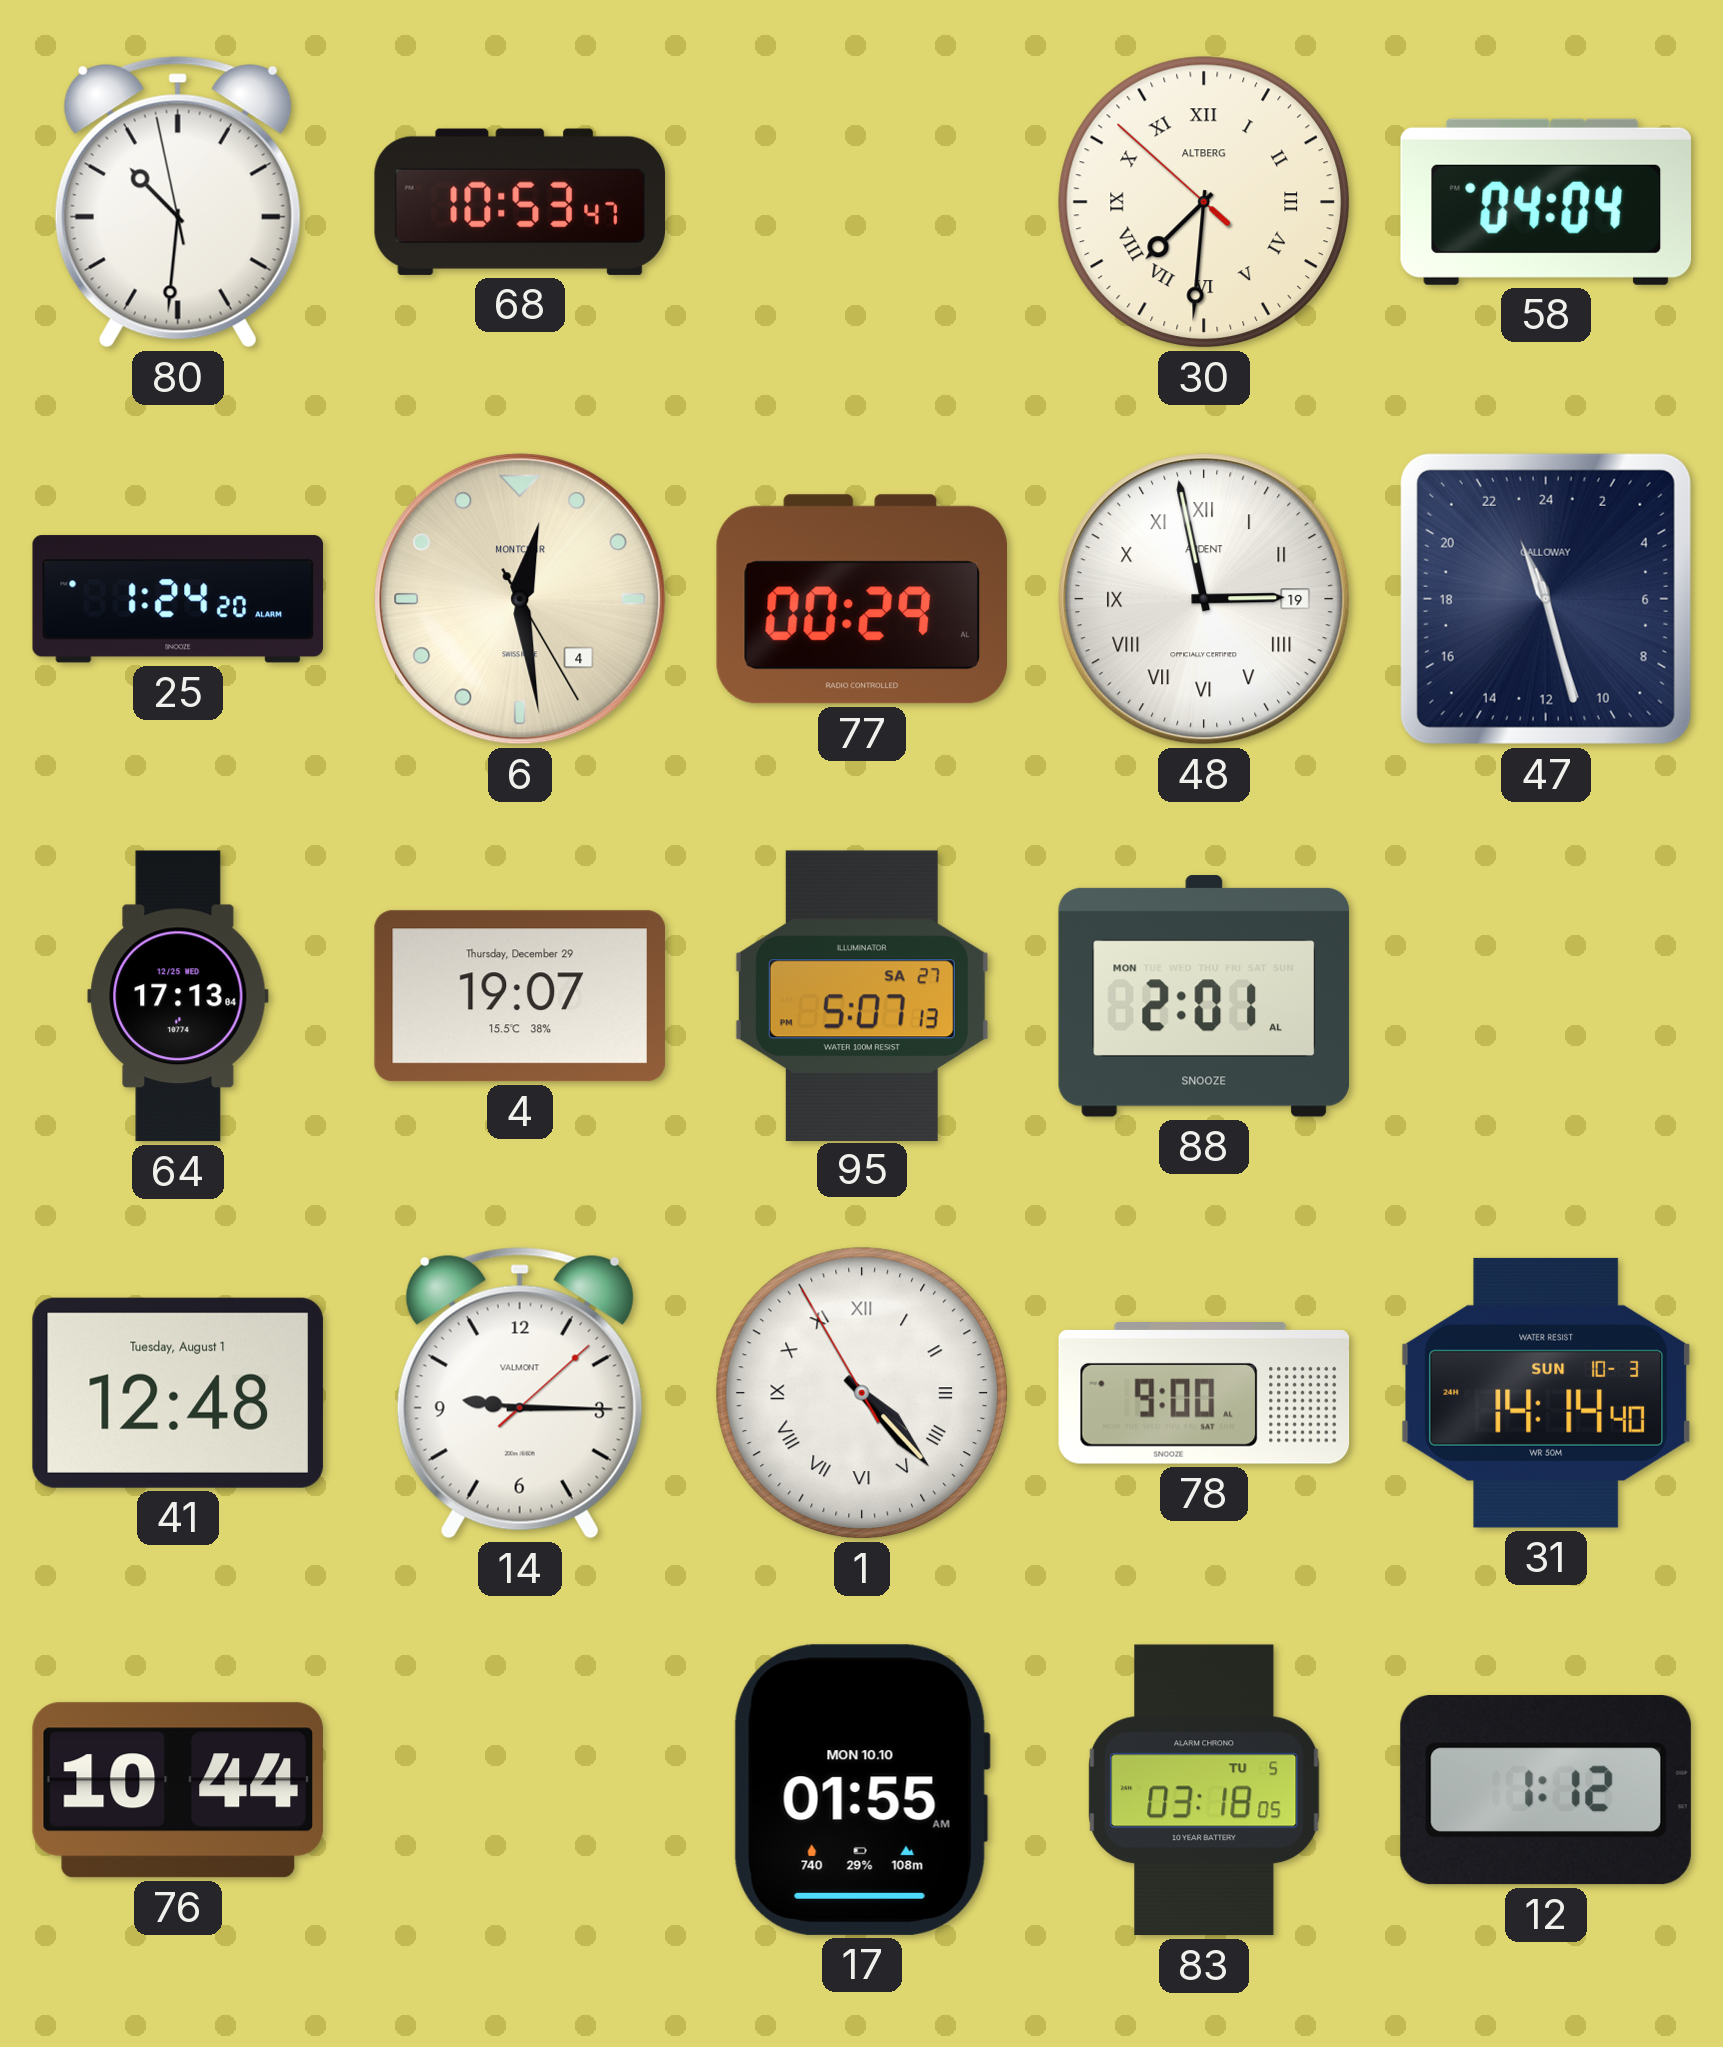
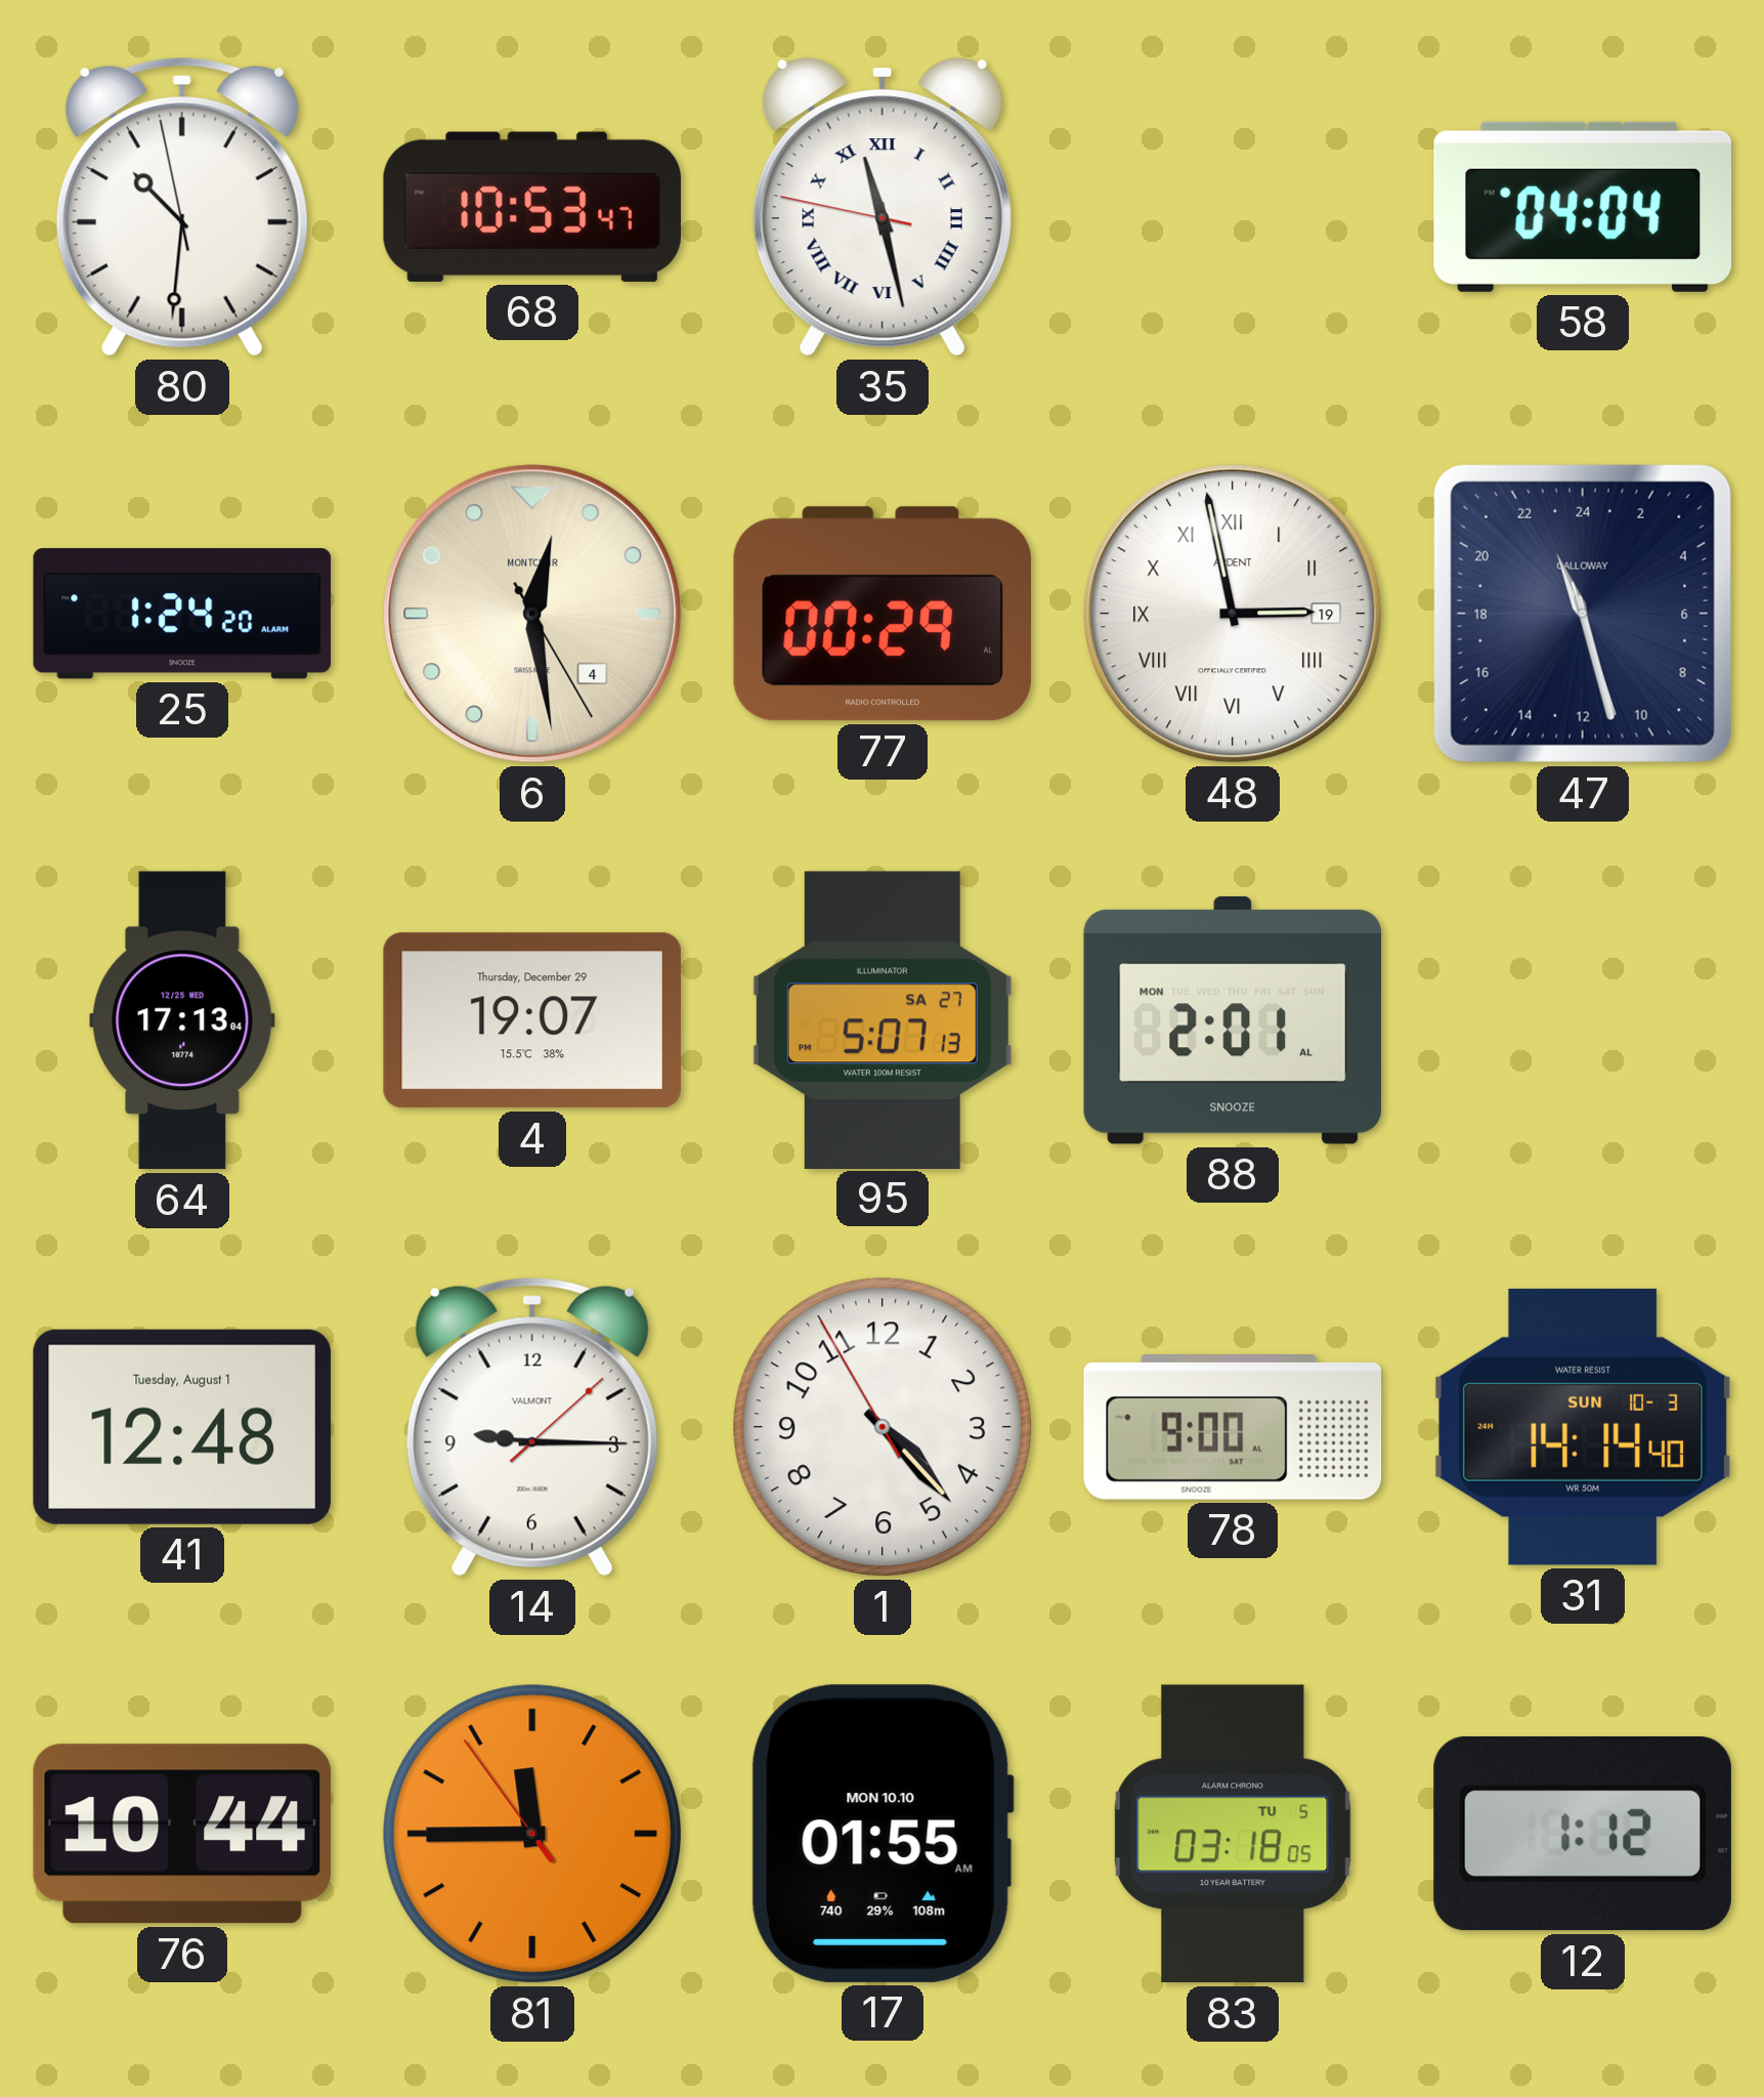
35: none -> 11:27 (883, 207)
30: 7:30 -> none (1204, 202)
1 numerals: Roman -> Arabic (883, 1427)
81: none -> 11:44 (532, 1834)
